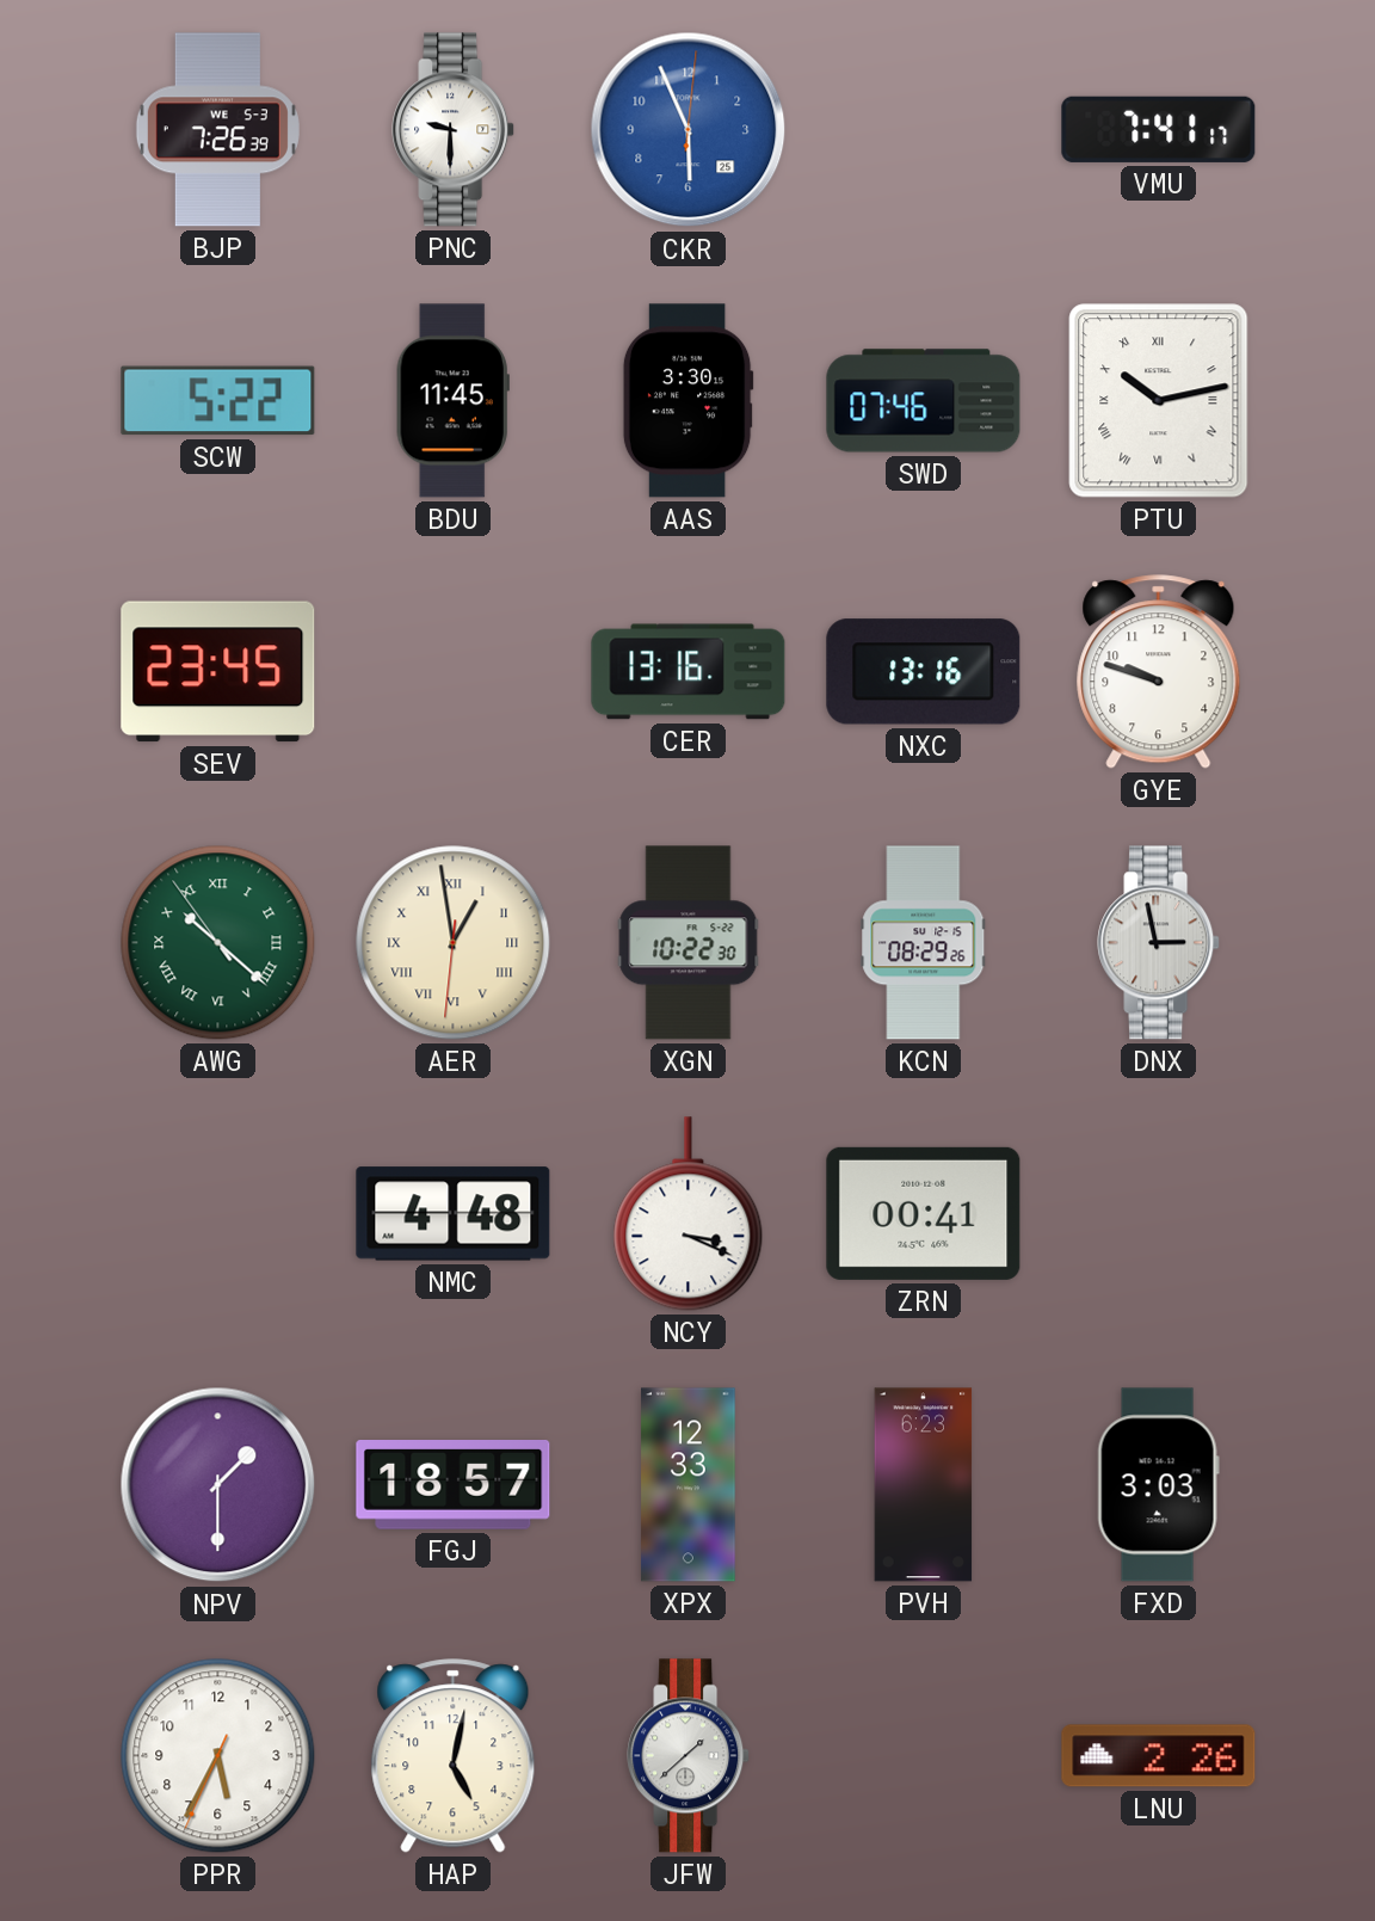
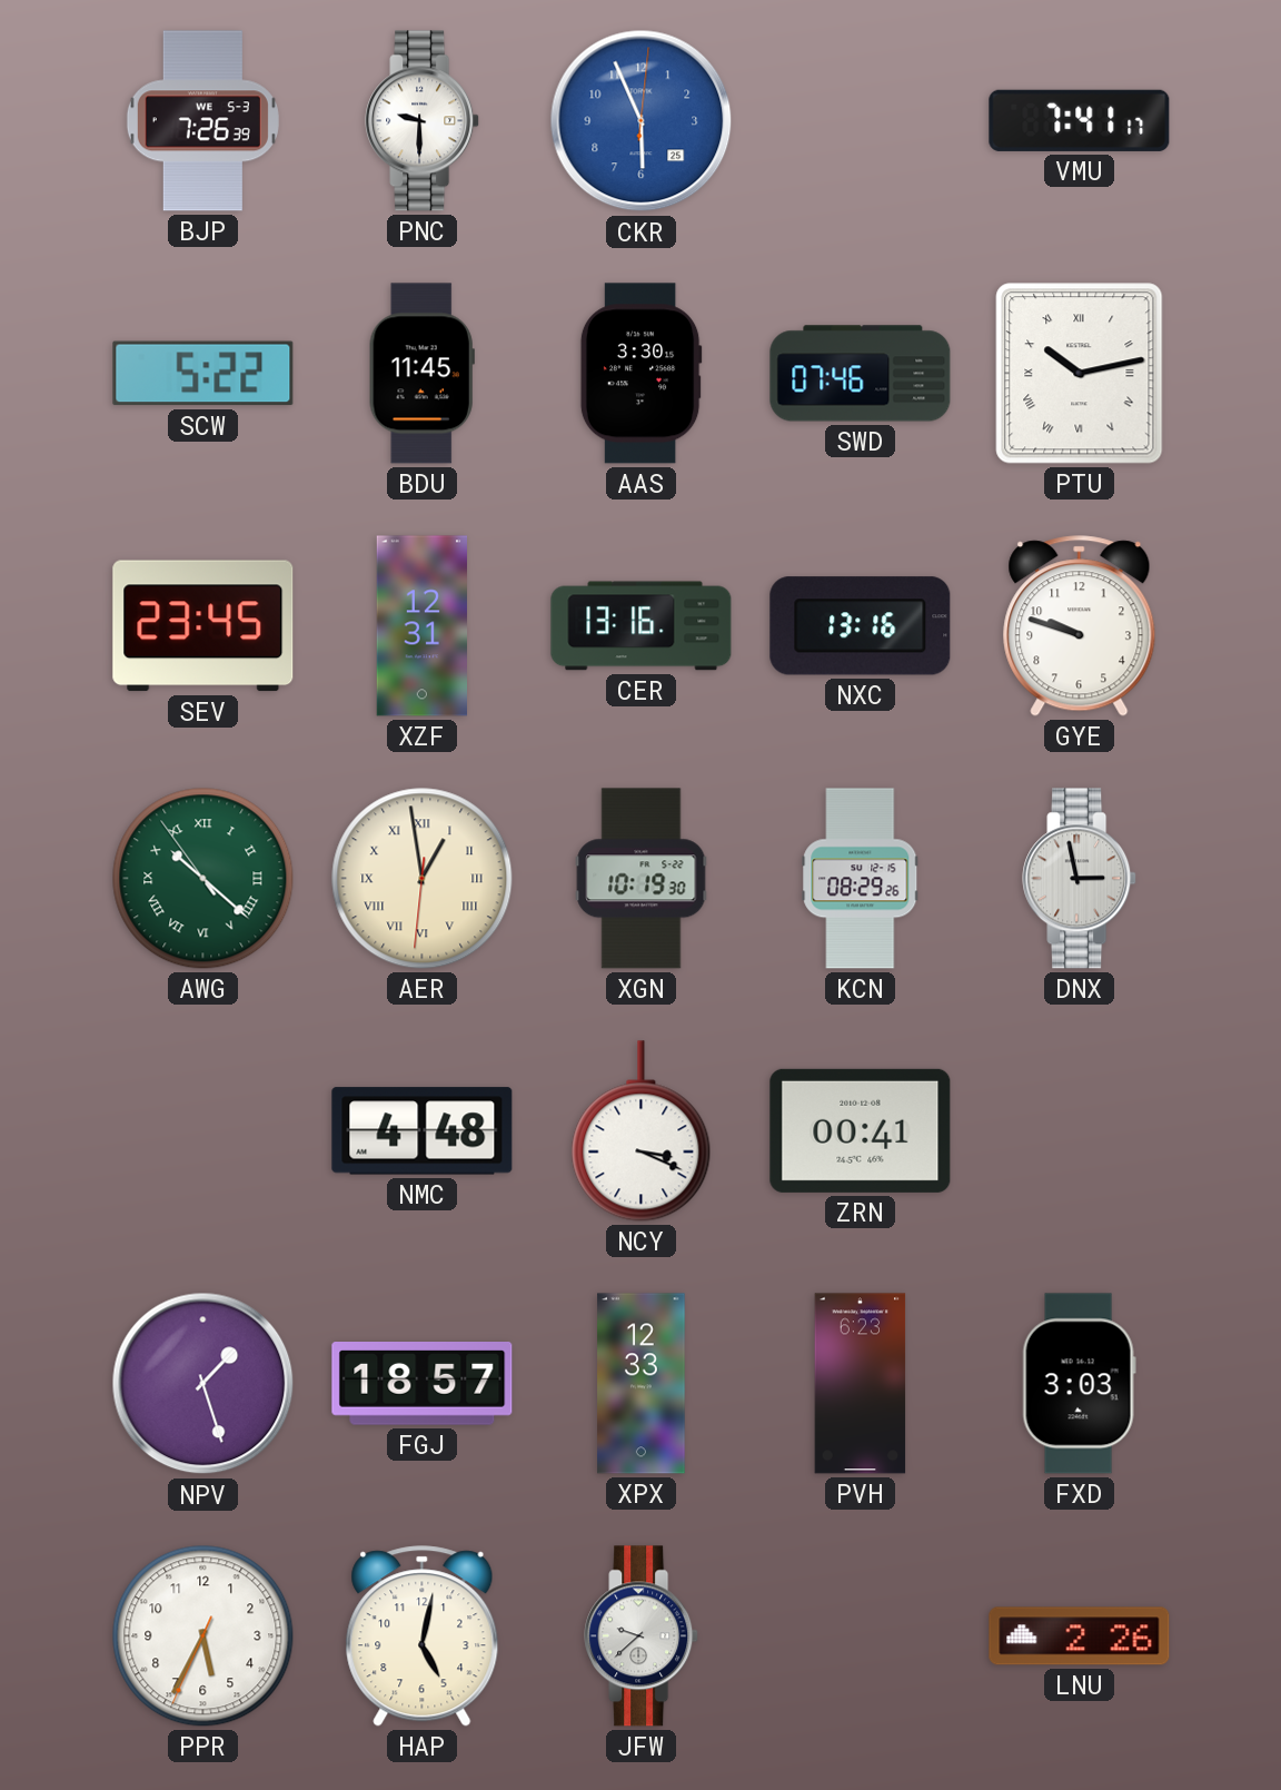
XZF: none -> 12:31 (421, 626)
XGN: 10:22 -> 10:19 (642, 879)
NPV: 1:30 -> 1:27 (203, 1384)
JFW: 1:38 -> 9:38 (642, 1636)
